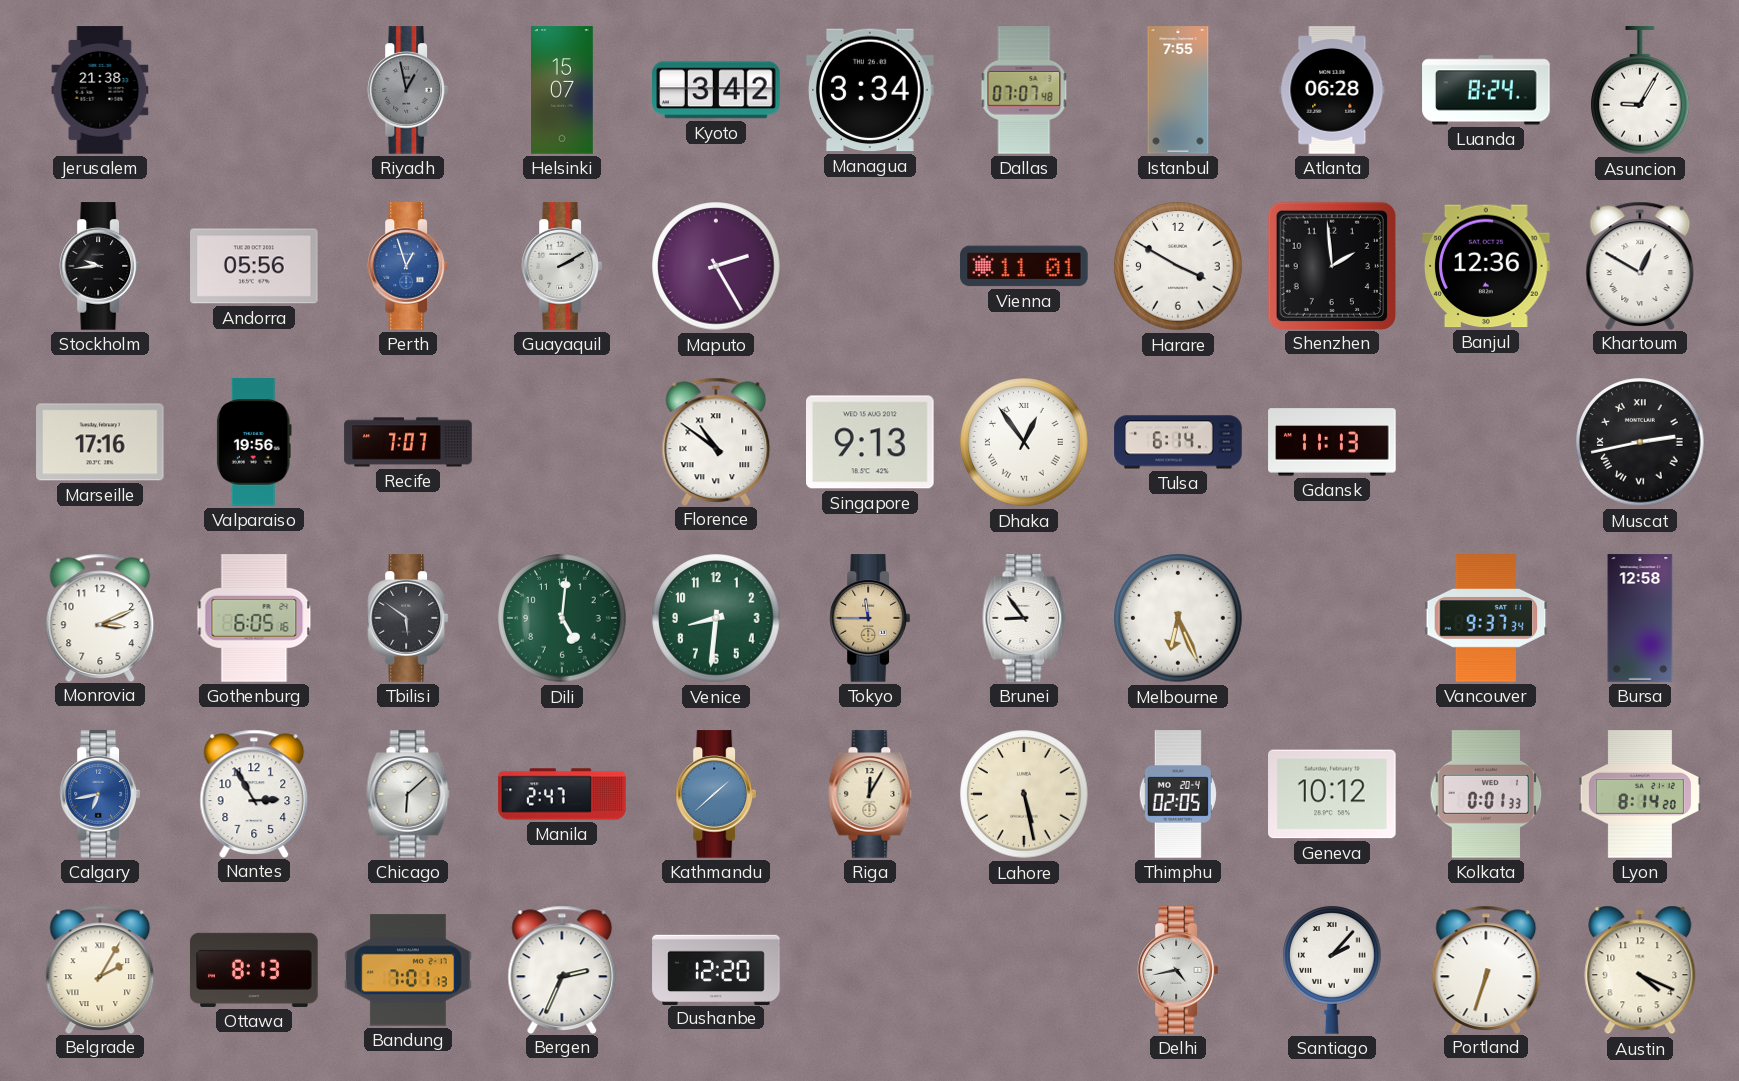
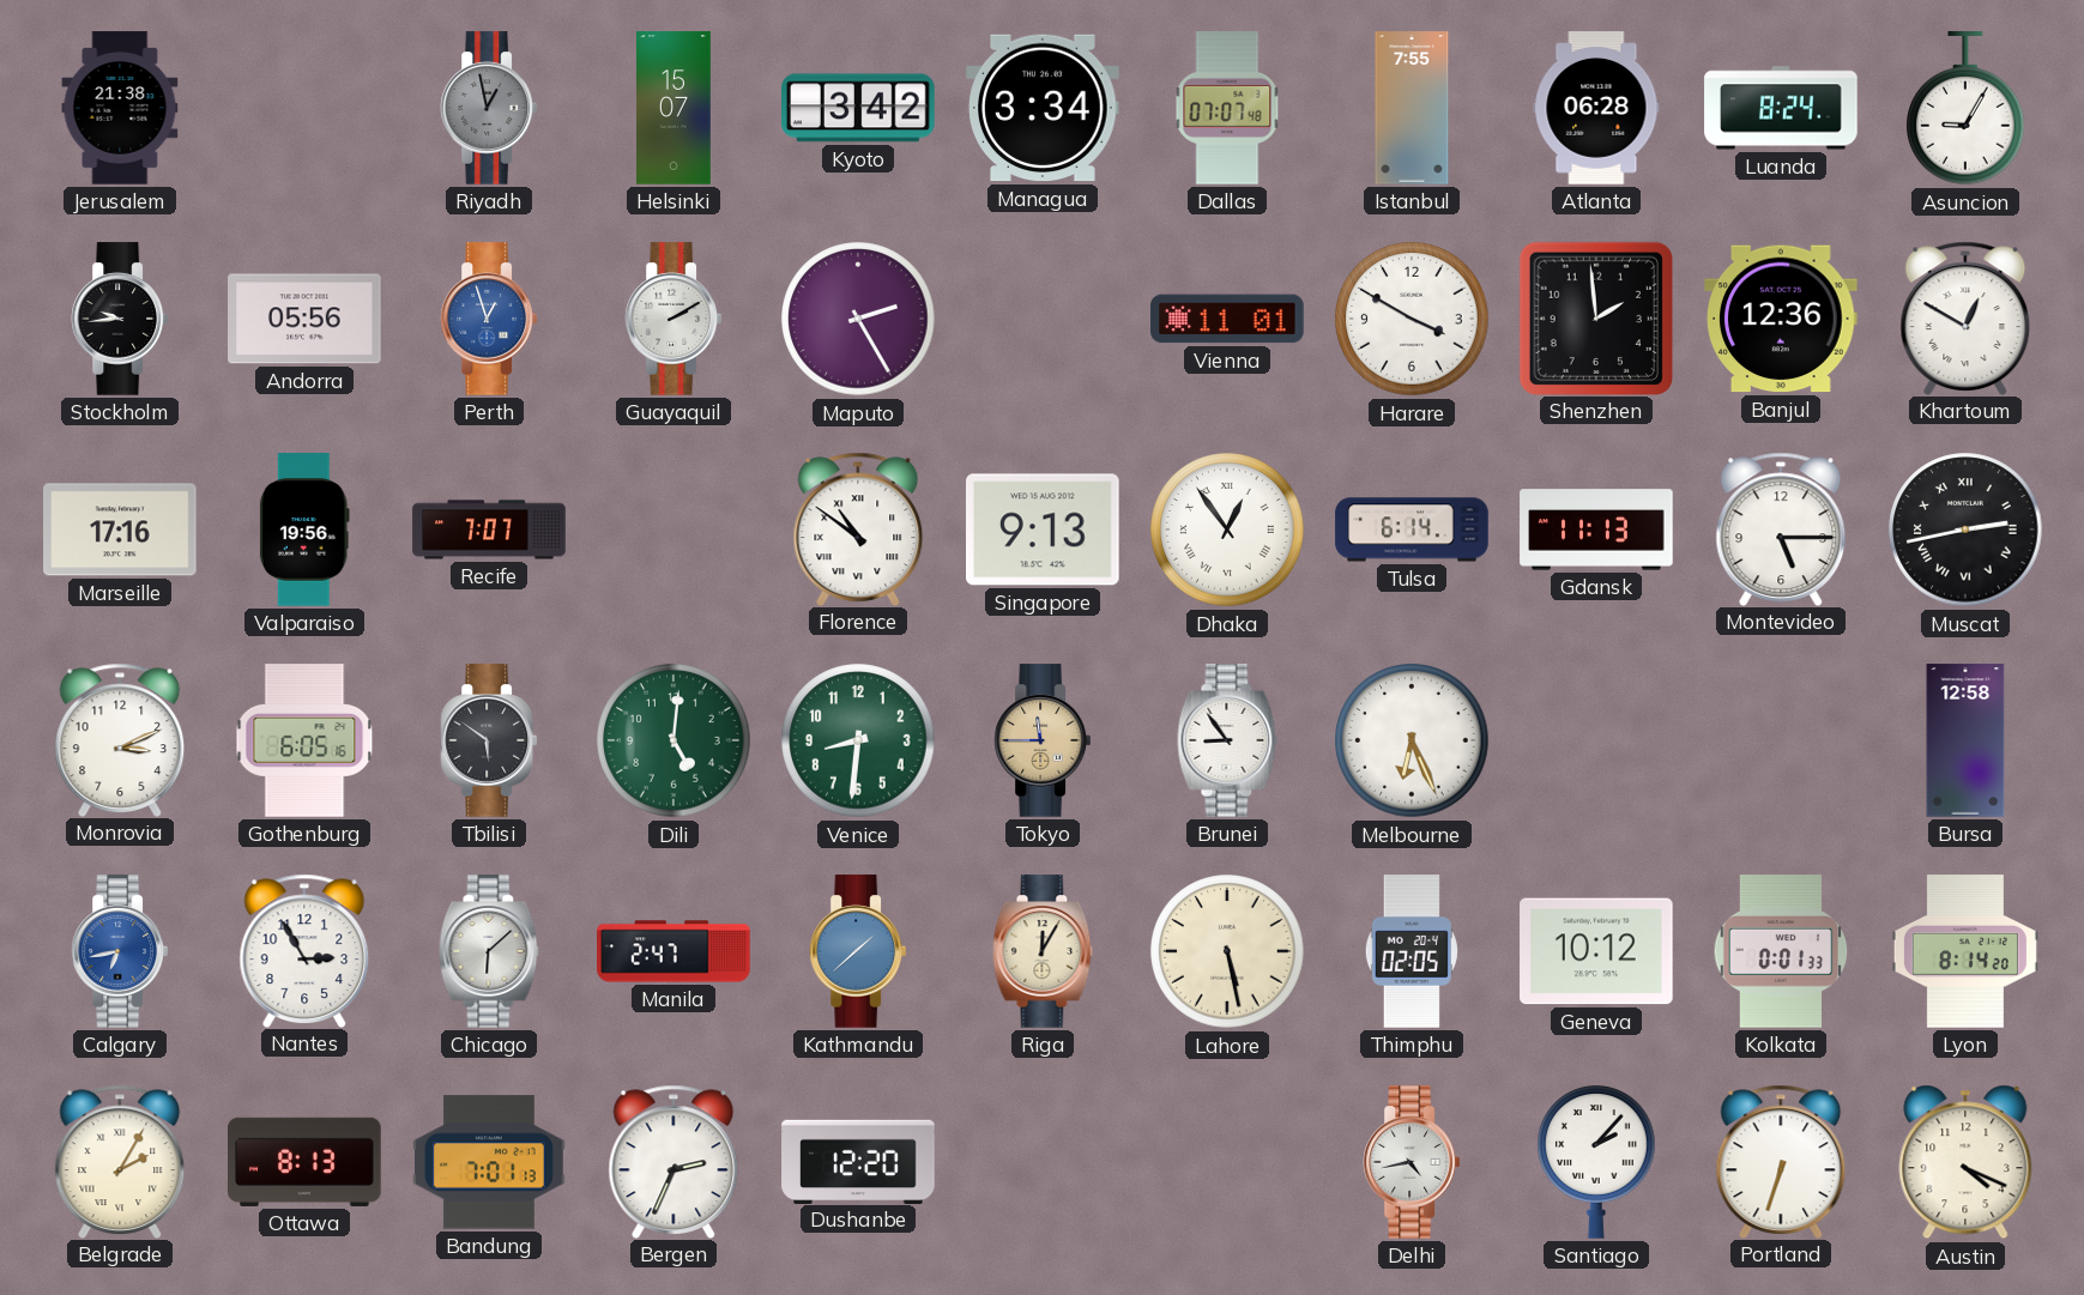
Montevideo: none -> 5:15 (1781, 528)
Vancouver: 9:37 -> none (1486, 618)
